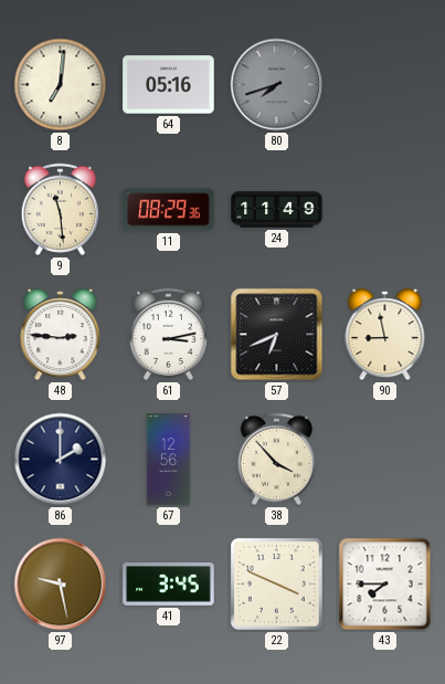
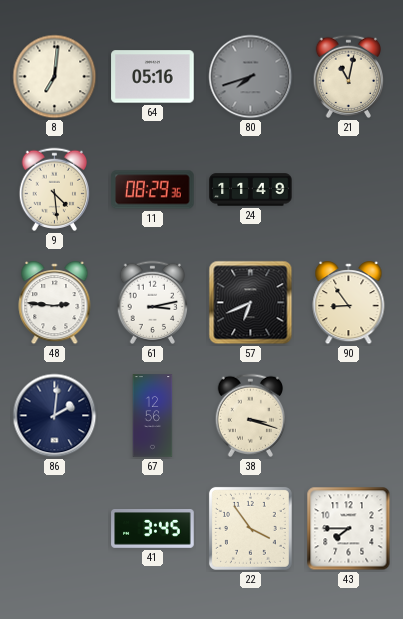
21: none -> 11:02 (349, 76)
9: 11:29 -> 4:29 (55, 189)
90: 8:58 -> 8:54 (349, 304)
86: 2:00 -> 2:01 (55, 416)
38: 3:53 -> 3:18 (251, 415)
97: 9:28 -> none (61, 585)
22: 3:49 -> 3:54 (250, 528)
